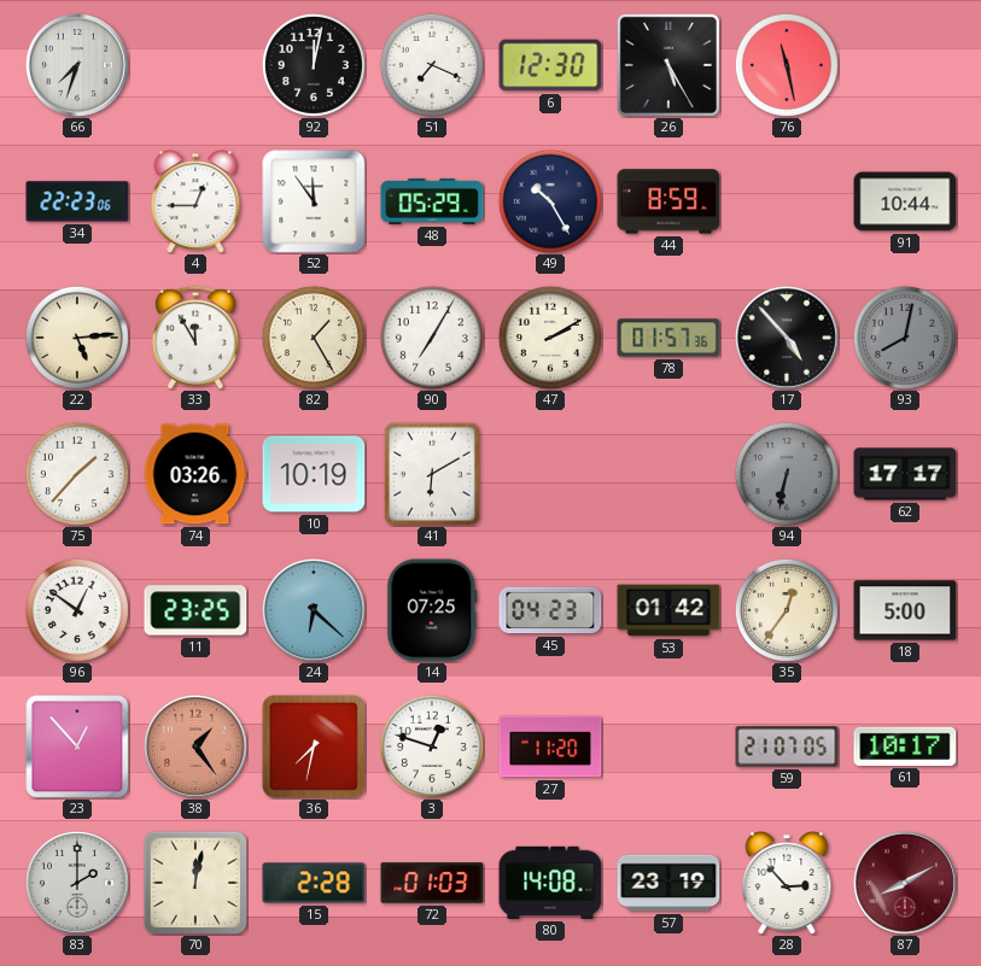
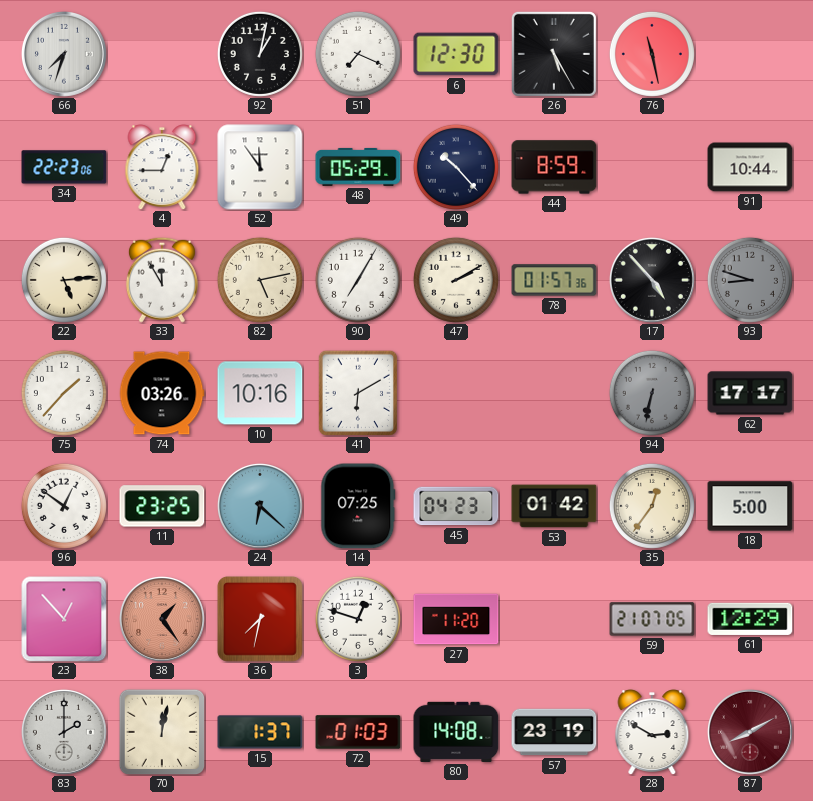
92: 12:02 -> 1:02 (260, 54)
49: 10:25 -> 10:23 (456, 167)
82: 1:25 -> 5:13 (260, 280)
93: 8:02 -> 8:48 (750, 280)
10: 10:19 -> 10:16 (260, 393)
61: 10:17 -> 12:29 (750, 619)
15: 2:28 -> 1:37 (260, 732)
28: 2:53 -> 2:50 (652, 732)
